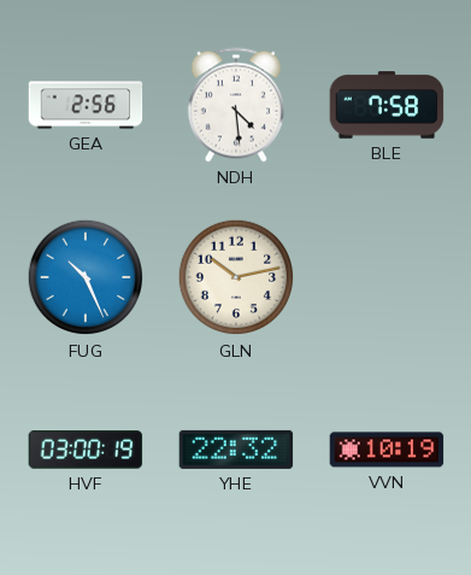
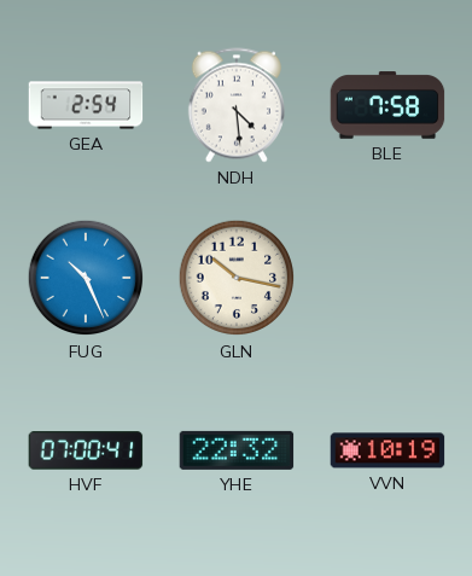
GEA: 2:56 -> 2:54 (86, 105)
GLN: 10:13 -> 10:17 (237, 278)
HVF: 03:00 -> 07:00 (86, 450)
